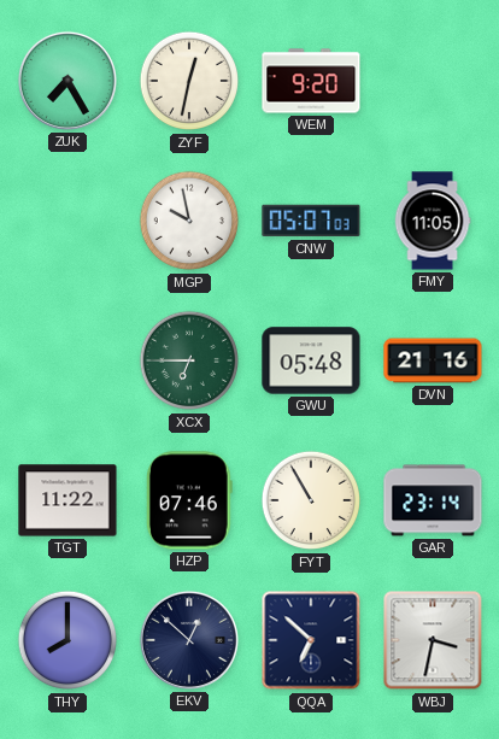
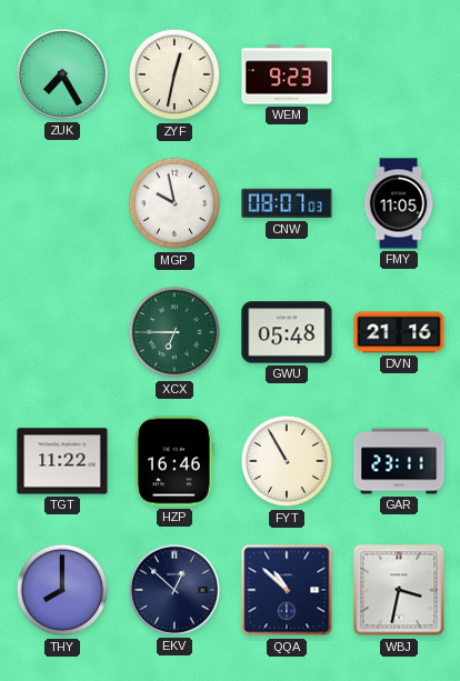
WEM: 9:20 -> 9:23 (287, 74)
CNW: 05:07 -> 08:07 (287, 203)
HZP: 07:46 -> 16:46 (174, 461)
GAR: 23:14 -> 23:11 (399, 461)
QQA: 6:52 -> 10:52 (287, 590)
